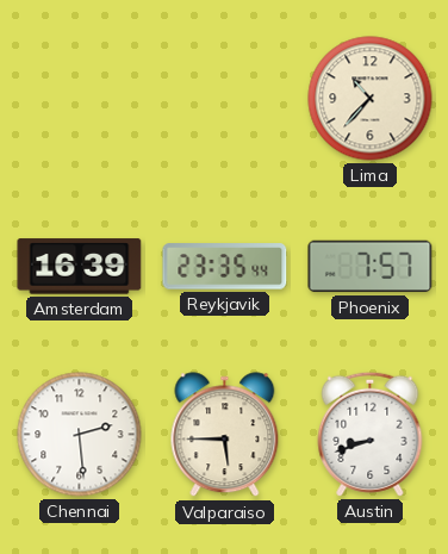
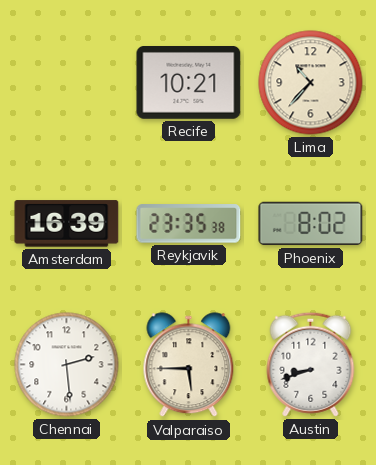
Recife: none -> 10:21 (189, 83)
Reykjavik: 23:35:44 -> 23:35:38 (189, 224)
Phoenix: 7:57 -> 8:02 (311, 224)
